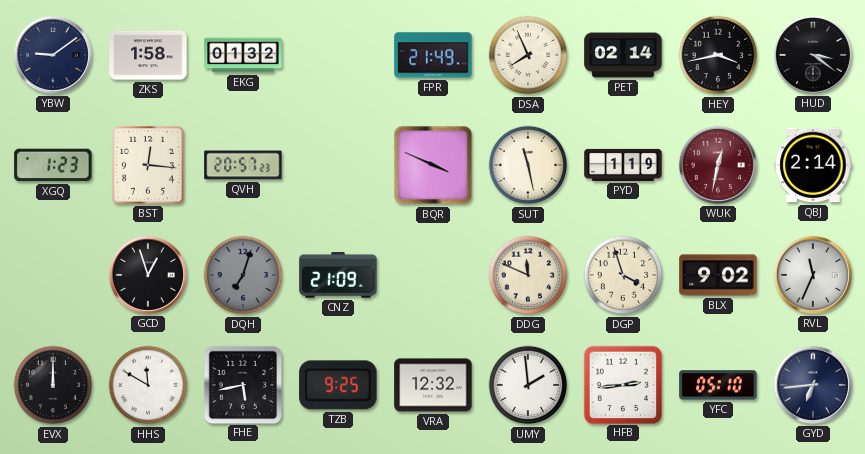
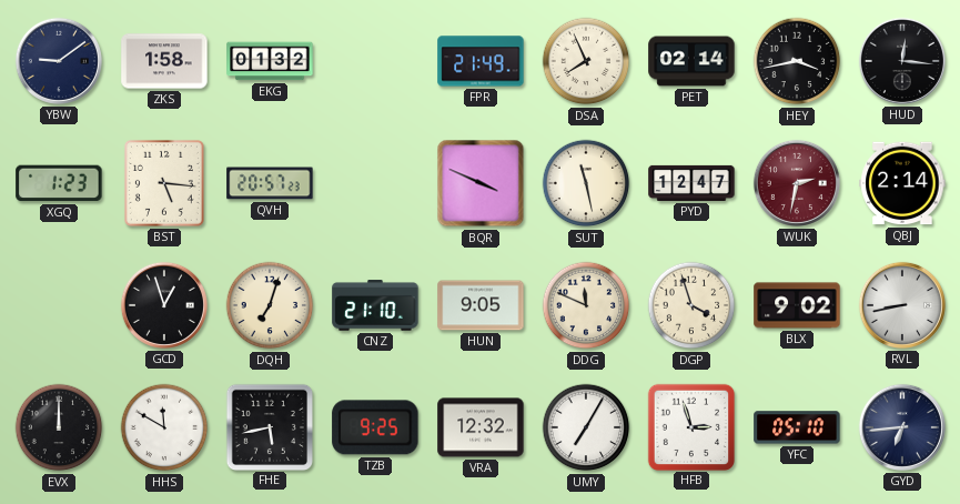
HUD: 3:21 -> 12:16 (902, 61)
BST: 12:16 -> 5:16 (164, 183)
PYD: 1:19 -> 12:47 (691, 183)
WUK: 12:32 -> 2:32 (797, 183)
DQH dial: grey -> cream (270, 305)
CNZ: 21:09 -> 21:10 (375, 305)
HUN: none -> 9:05 (481, 305)
RVL: 11:34 -> 8:43 (902, 305)
UMY: 1:59 -> 7:05 (586, 427)
HFB: 2:44 -> 2:57 (690, 426)
